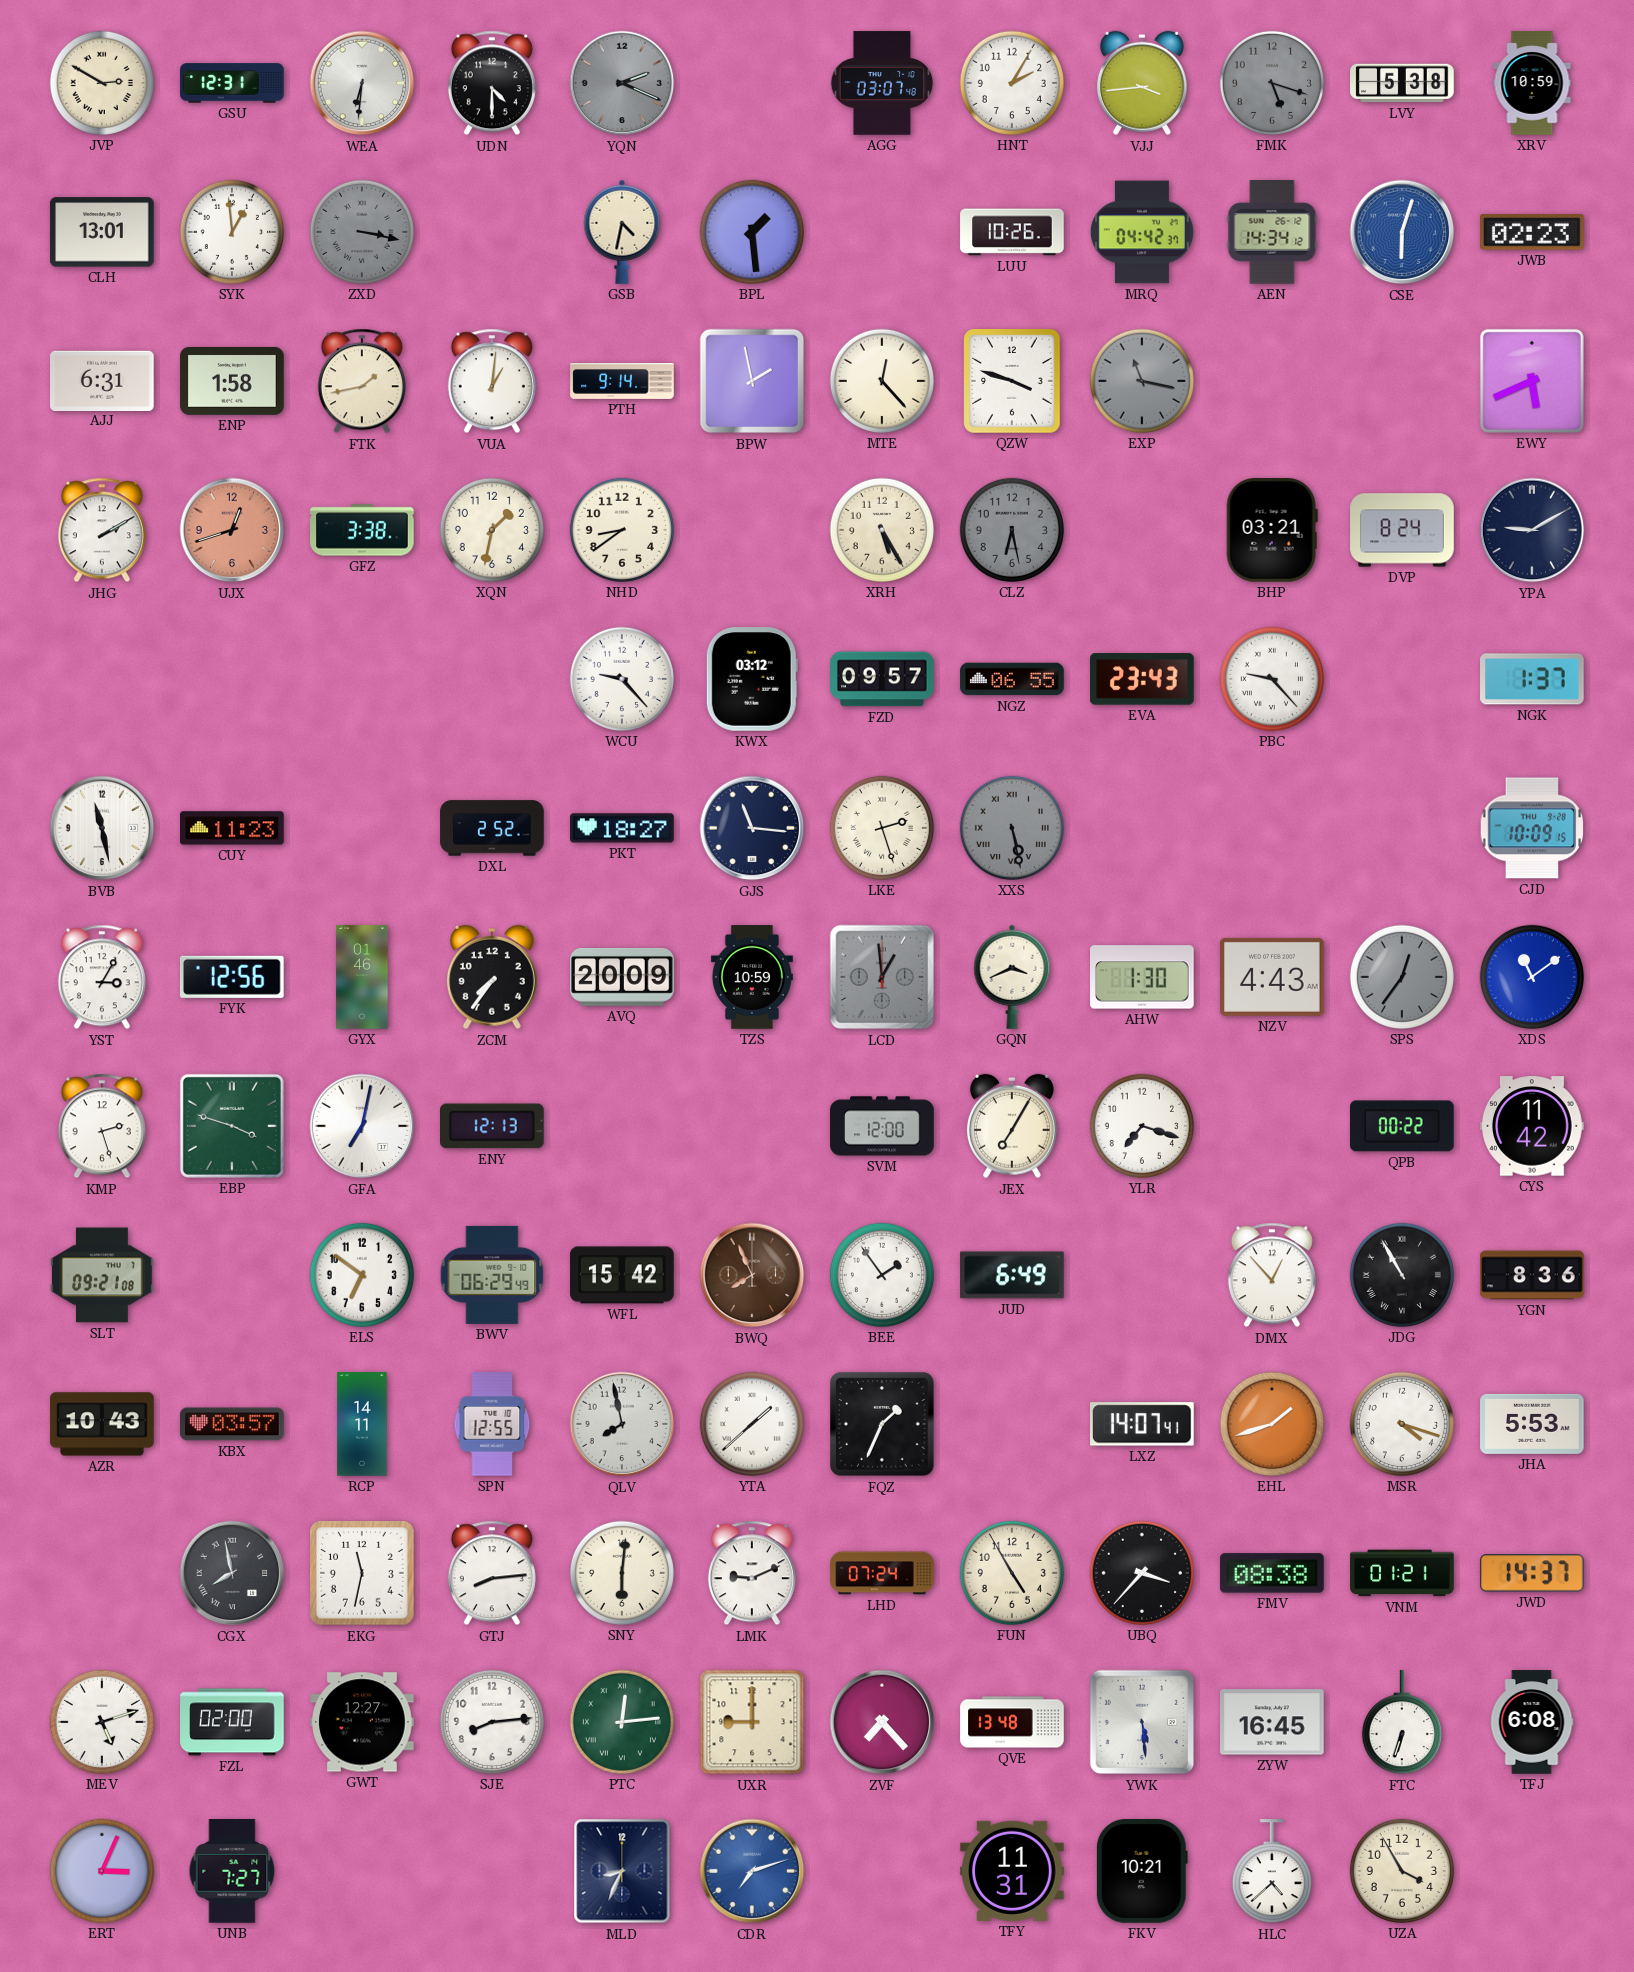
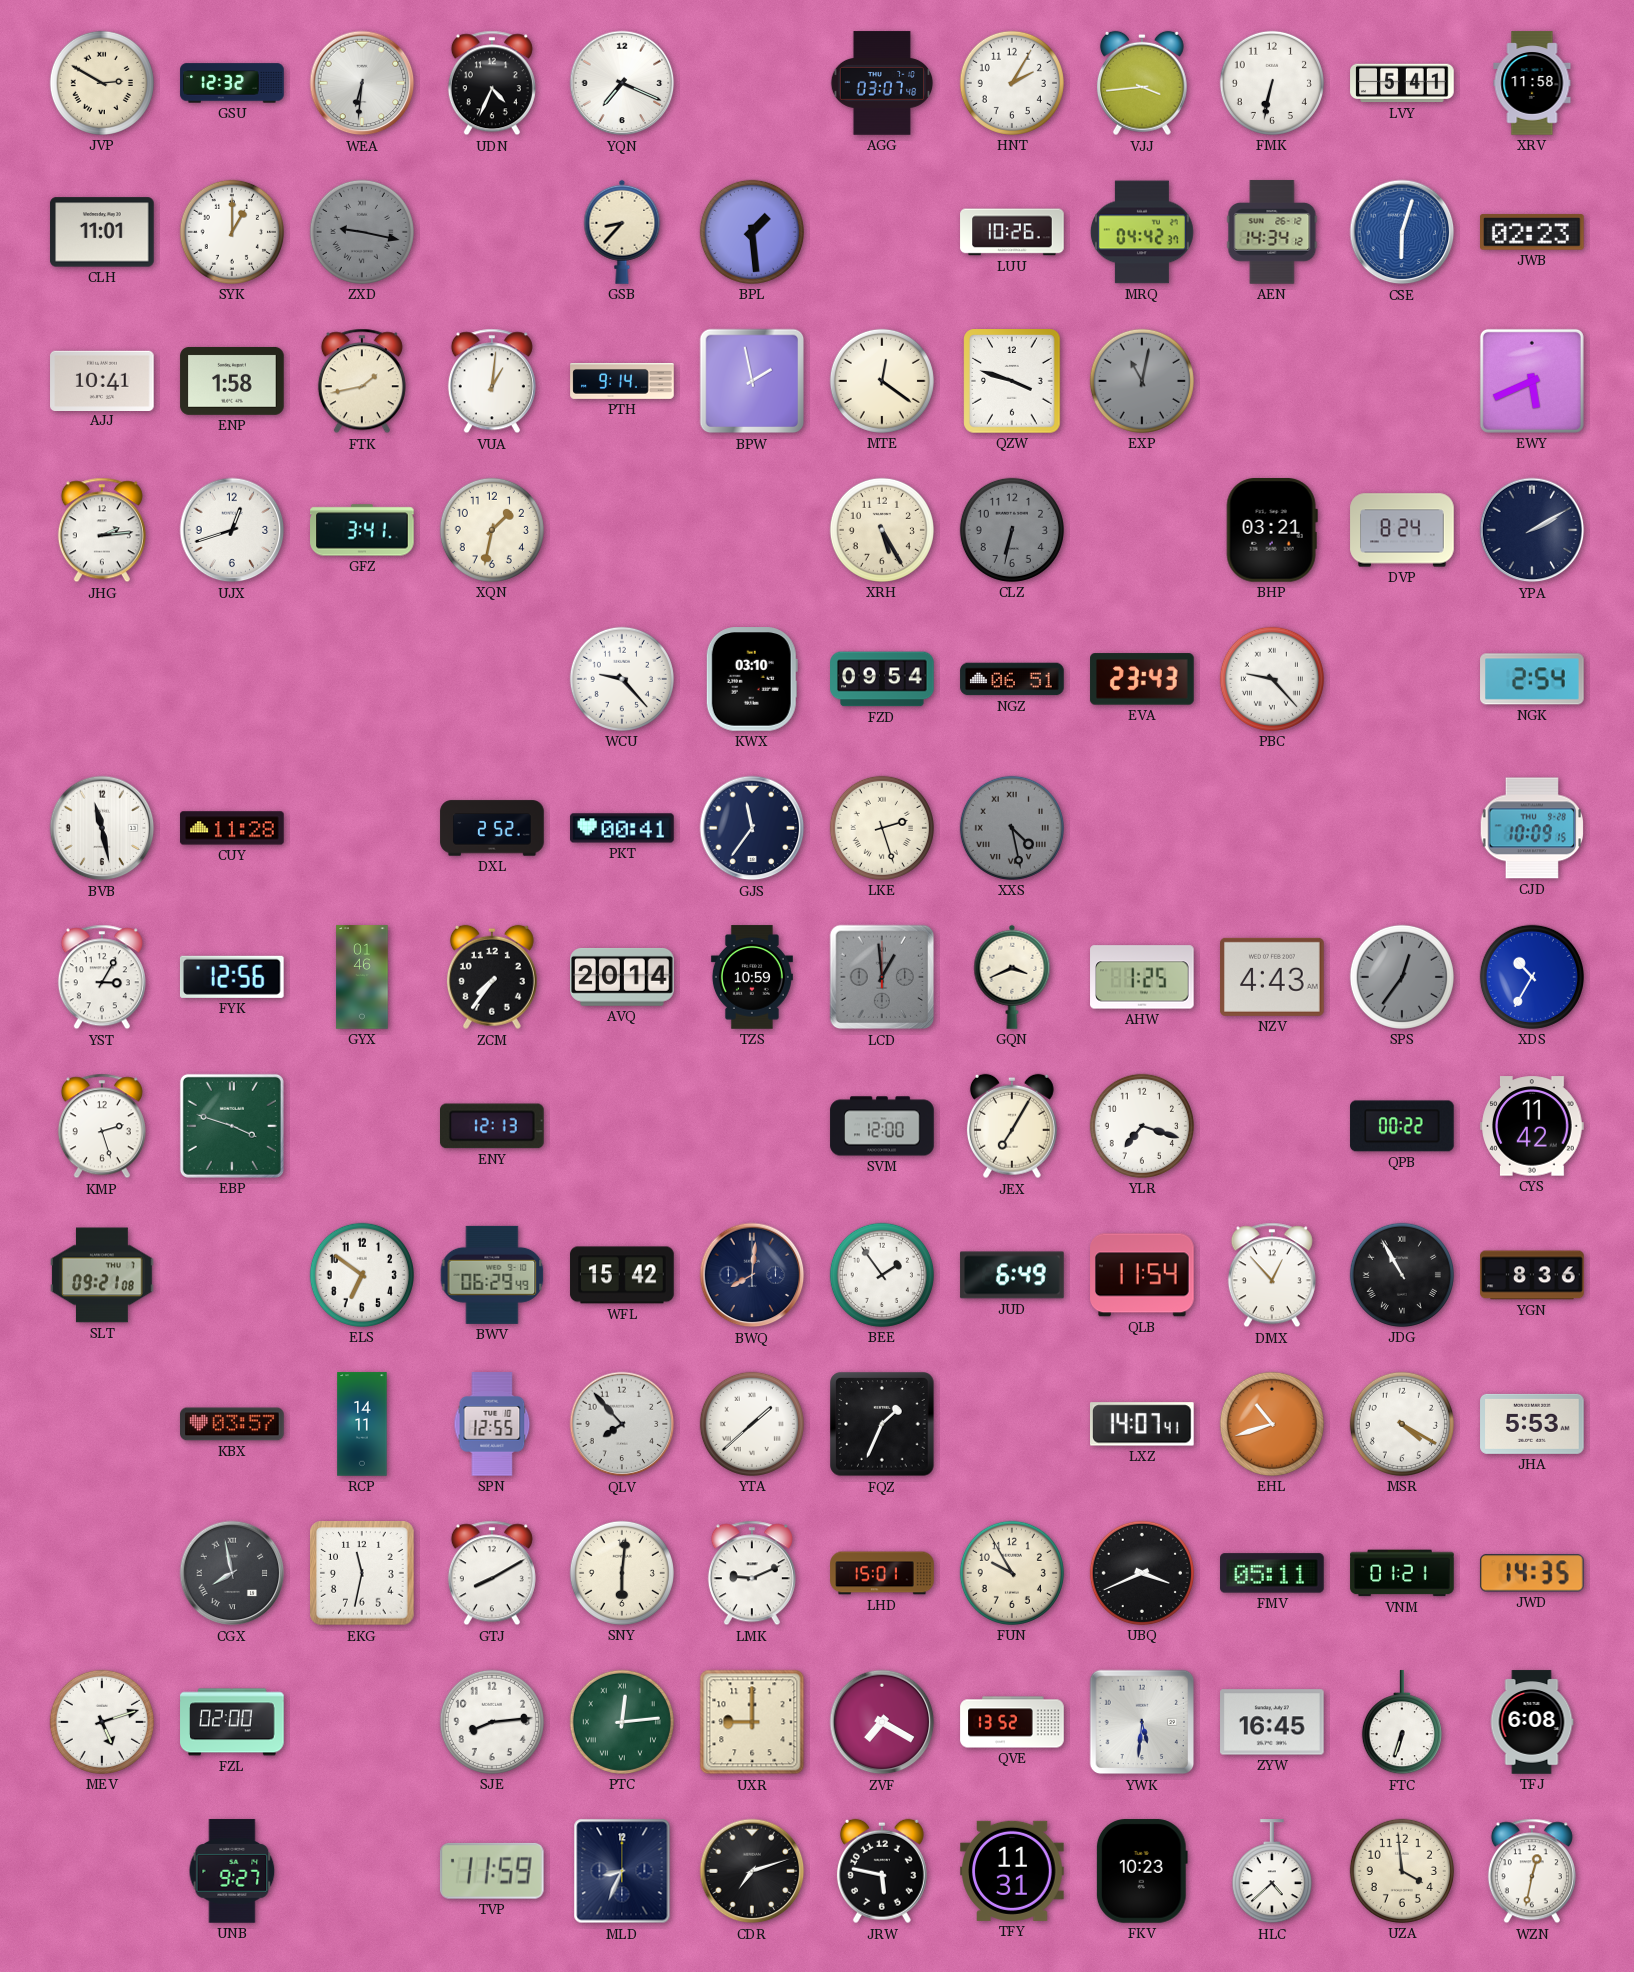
GSU: 12:31 -> 12:32 (232, 83)
UDN: 4:30 -> 4:34 (492, 83)
YQN: 2:19 -> 7:19 (622, 83)
YQN dial: grey -> white (622, 83)
FMK: 5:18 -> 6:32 (1272, 83)
FMK dial: grey -> white (1272, 83)
LVY: 5:38 -> 5:41 (1402, 83)
XRV: 10:59 -> 11:58 (1532, 83)
CLH: 13:01 -> 11:01 (102, 232)
SYK: 12:59 -> 1:00 (232, 232)
ZXD: 3:17 -> 9:17 (362, 232)
GSB: 4:32 -> 8:37 (622, 232)
AJJ: 6:31 -> 10:41 (102, 380)
MTE: 12:23 -> 12:21 (882, 381)
EXP: 11:17 -> 11:02 (1142, 381)
JHG: 2:10 -> 2:14 (102, 530)
UJX dial: salmon -> white (232, 530)
GFZ: 3:38 -> 3:41 (362, 530)
NHD: 8:39 -> none (622, 530)
CLZ: 6:28 -> 6:32 (1012, 530)
YPA: 9:10 -> 2:10 (1532, 530)
KWX: 03:12 -> 03:10 (752, 679)
FZD: 09:57 -> 09:54 (882, 679)
NGZ: 06:55 -> 06:51 (1012, 679)
NGK: 1:37 -> 2:54 (1532, 679)
CUY: 11:23 -> 11:28 (232, 828)
PKT: 18:27 -> 00:41 (622, 828)
GJS: 11:16 -> 11:36 (752, 828)
XXS: 5:28 -> 4:28 (1012, 828)
AVQ: 20:09 -> 20:14 (622, 977)
AHW: 1:30 -> 1:25 (1142, 977)
XDS: 11:09 -> 10:35 (1532, 977)
GFA: 7:02 -> none (362, 1126)
BWQ: 7:56 -> 8:01 (752, 1275)
BWQ dial: brown -> navy (752, 1275)
QLB: none -> 11:54 (1142, 1275)
AZR: 10:43 -> none (102, 1424)
QLV: 7:58 -> 7:53 (622, 1424)
EHL: 1:42 -> 10:42 (1272, 1424)
MSR: 4:18 -> 4:20 (1402, 1424)
GTJ: 8:14 -> 8:10 (492, 1573)
LHD: 07:24 -> 15:01 (882, 1573)
FUN: 4:55 -> 9:55 (1012, 1573)
UBQ: 3:37 -> 3:41 (1142, 1573)
FMV: 08:38 -> 05:11 (1272, 1573)
JWD: 14:37 -> 14:35 (1532, 1573)
GWT: 12:27 -> none (362, 1722)
ZVF: 7:23 -> 7:20 (882, 1722)
QVE: 13:48 -> 13:52 (1012, 1722)
YWK: 5:29 -> 5:31 (1142, 1722)
ERT: 3:04 -> none (102, 1871)
UNB: 7:27 -> 9:27 (232, 1871)
TVP: none -> 11:59 (492, 1871)
CDR dial: blue -> black (752, 1871)
JRW: none -> 5:47 (882, 1871)
FKV: 10:21 -> 10:23 (1142, 1871)
UZA: 3:55 -> 3:59 (1402, 1871)
WZN: none -> 12:32 (1532, 1871)
